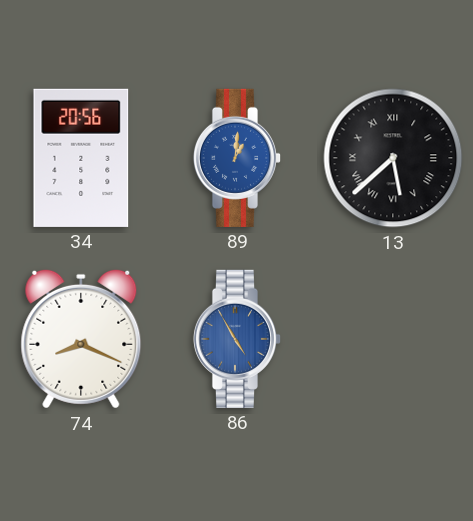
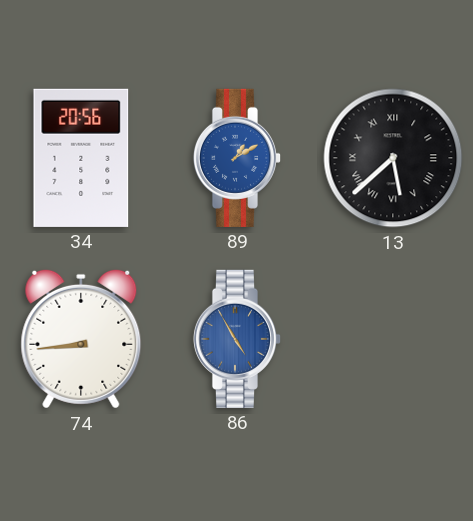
89: 1:01 -> 1:10 (237, 158)
74: 8:19 -> 8:44 (81, 339)
